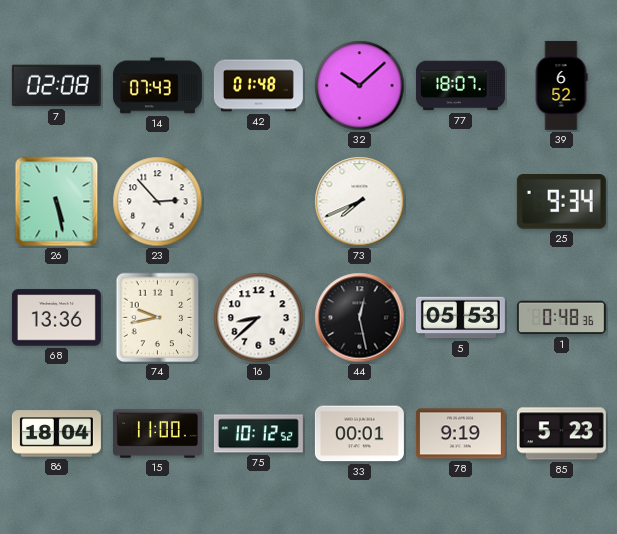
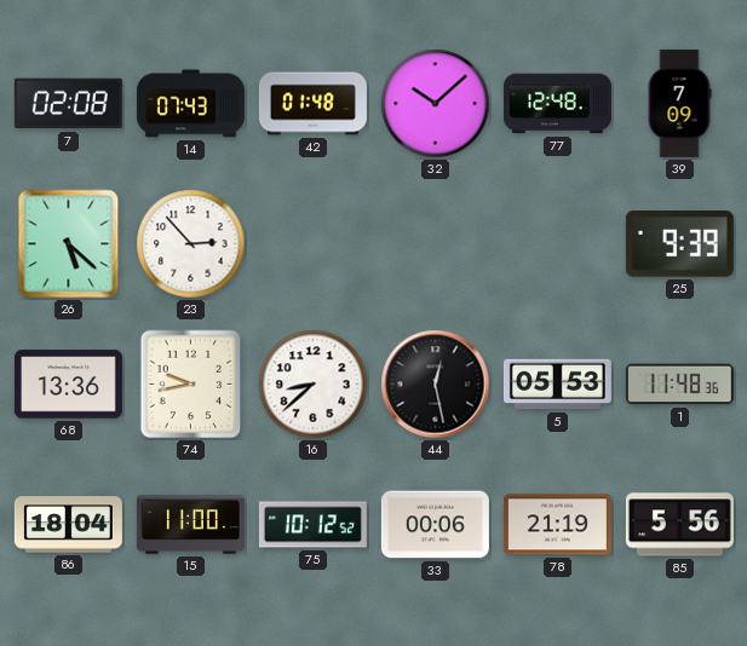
77: 18:07 -> 12:48 (557, 104)
39: 6:52 -> 7:09 (679, 103)
26: 5:28 -> 5:22 (69, 244)
73: 7:41 -> none (360, 202)
25: 9:34 -> 9:39 (679, 244)
1: 0:48 -> 11:48 (679, 385)
33: 00:01 -> 00:06 (435, 525)
78: 9:19 -> 21:19 (557, 525)
85: 5:23 -> 5:56 (679, 525)
